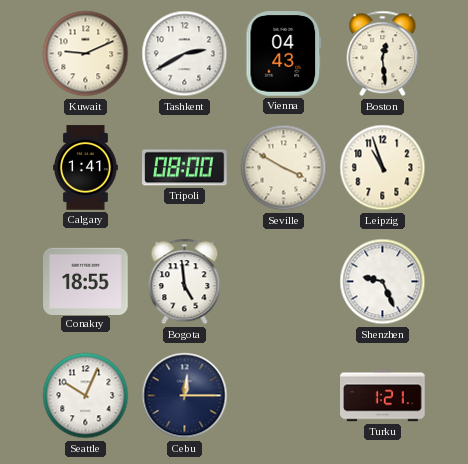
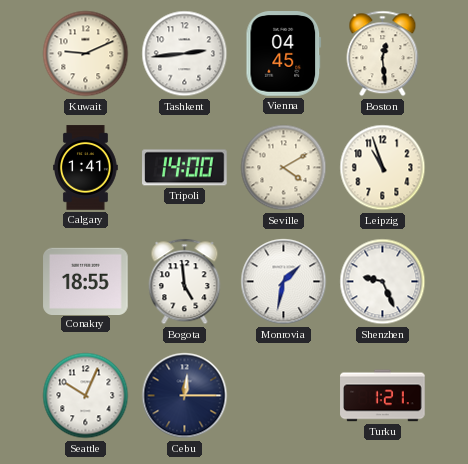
Tashkent: 2:40 -> 2:44 (185, 54)
Vienna: 04:43 -> 04:45 (284, 54)
Tripoli: 08:00 -> 14:00 (185, 168)
Seville: 3:50 -> 4:10 (284, 168)
Monrovia: none -> 1:32 (284, 282)
